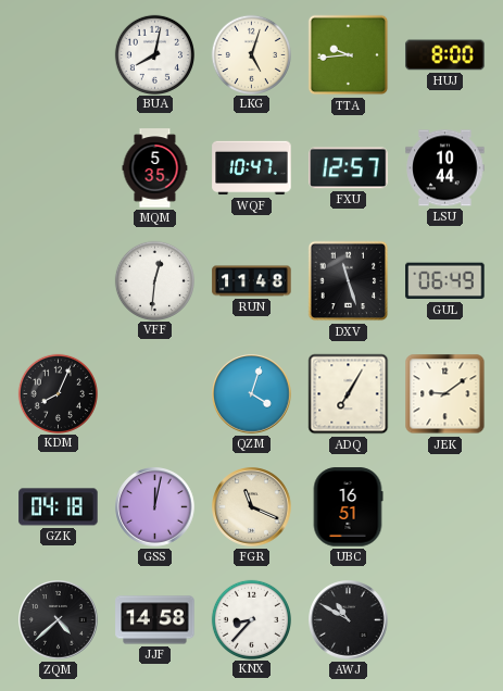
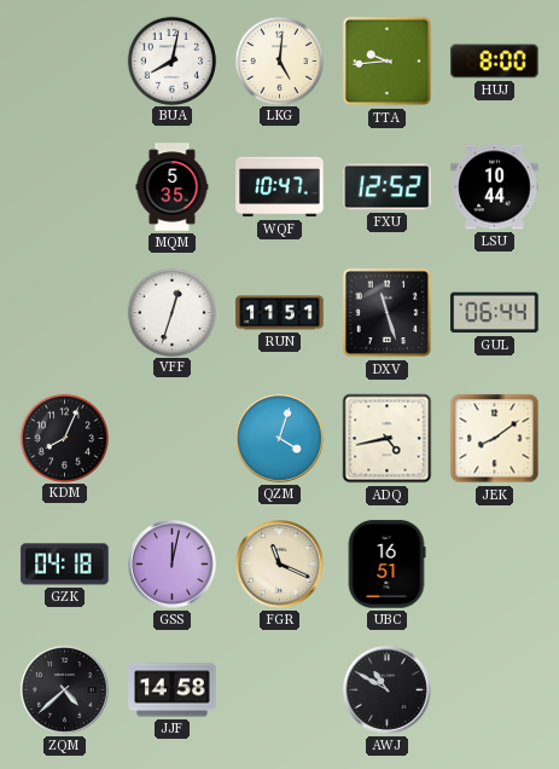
LKG: 5:03 -> 5:01 (279, 60)
FXU: 12:57 -> 12:52 (388, 187)
VFF: 12:31 -> 12:33 (171, 312)
RUN: 11:48 -> 11:51 (280, 313)
GUL: 06:49 -> 06:44 (495, 313)
ADQ: 7:05 -> 4:43 (388, 439)
JEK: 9:09 -> 8:09 (495, 439)
KNX: 8:37 -> none (251, 619)
